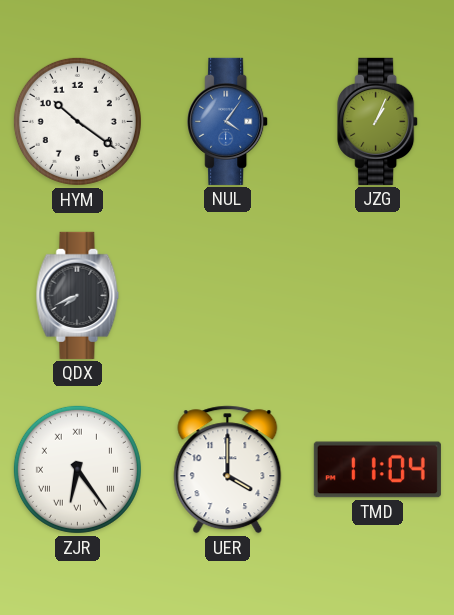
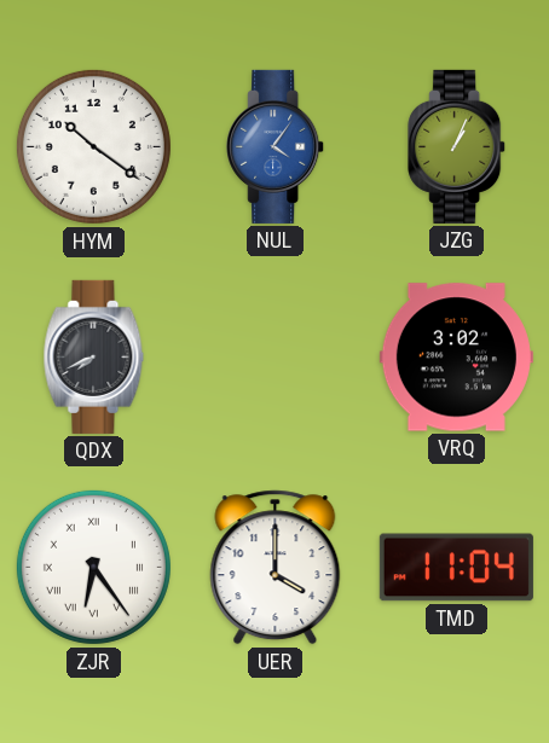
VRQ: none -> 3:02 (456, 358)
